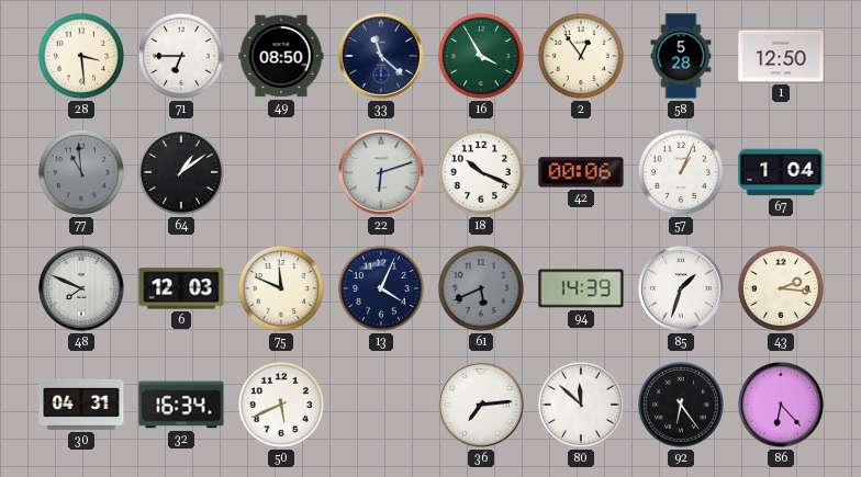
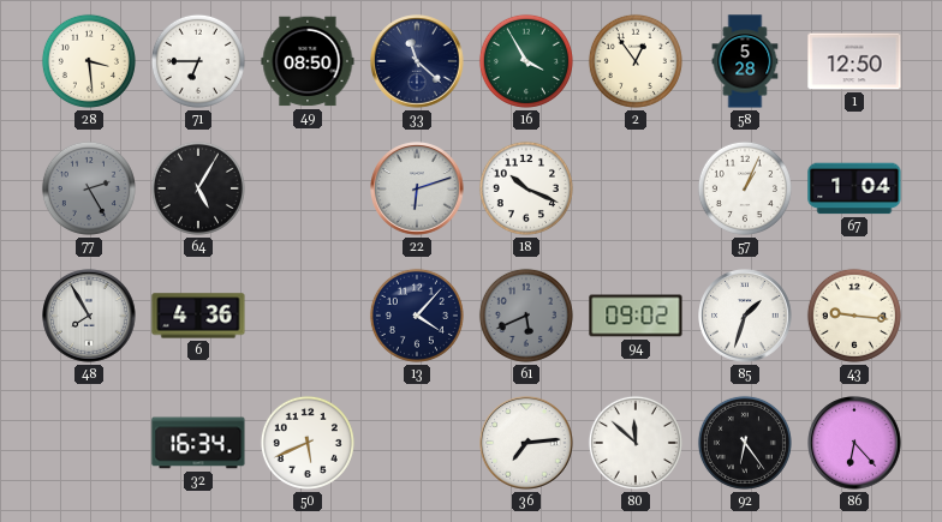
77: 10:59 -> 2:25 (89, 188)
64: 1:09 -> 5:05 (198, 188)
42: 00:06 -> none (581, 172)
48: 7:49 -> 7:55 (89, 316)
6: 12:03 -> 4:36 (198, 316)
75: 11:49 -> none (281, 288)
13: 4:04 -> 4:07 (417, 316)
94: 14:39 -> 09:02 (636, 316)
43: 2:16 -> 9:16 (854, 316)
30: 04:31 -> none (81, 405)
